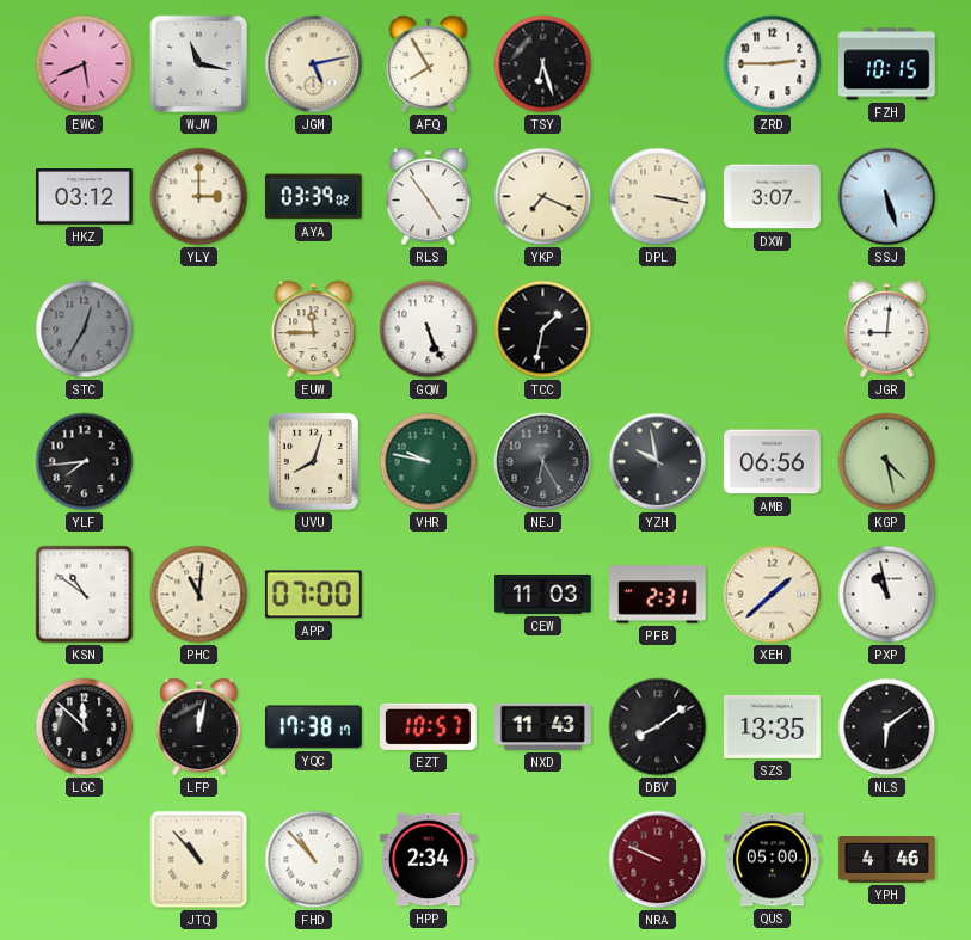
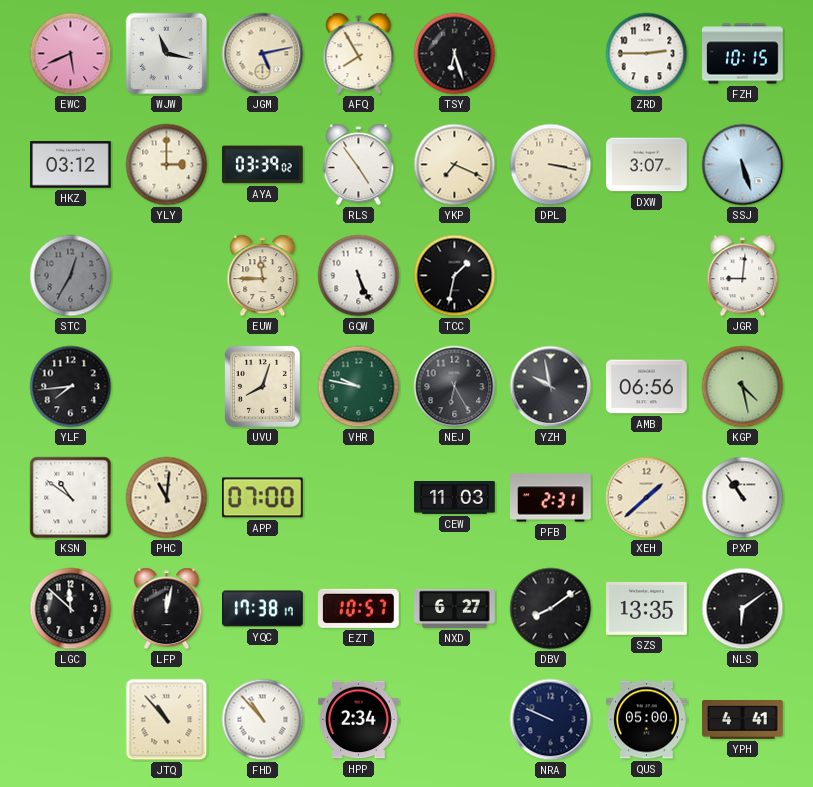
PXP: 10:58 -> 10:54 (743, 498)
NXD: 11:43 -> 6:27 (455, 608)
NRA dial: burgundy -> navy (551, 720)
YPH: 4:46 -> 4:41 (743, 720)
